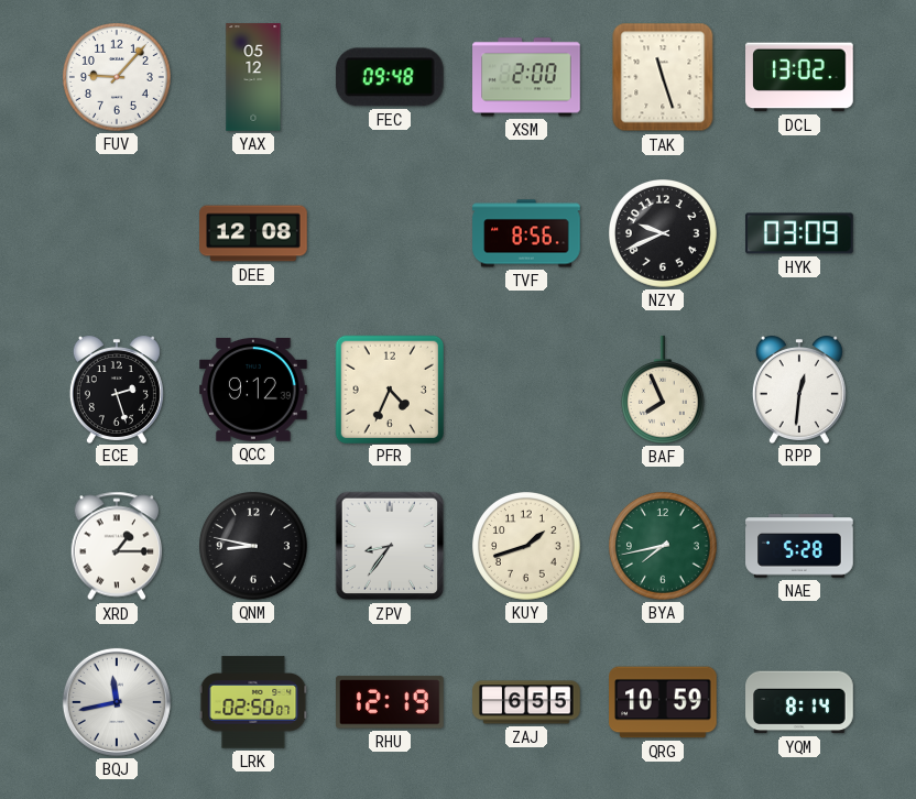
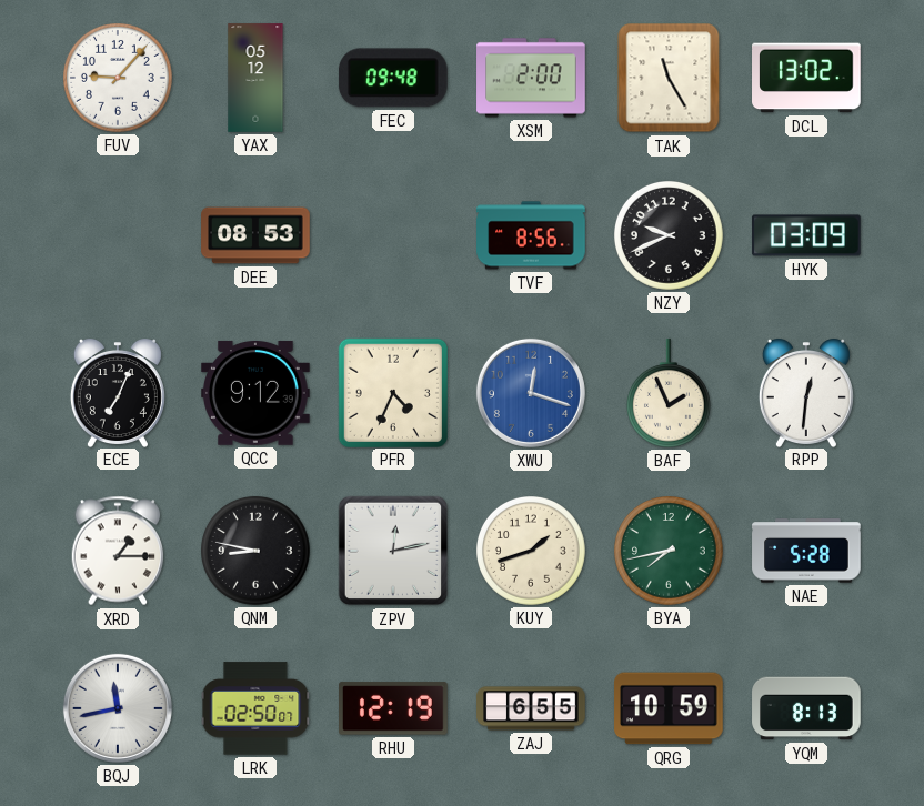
TAK: 11:27 -> 11:25 (669, 78)
DEE: 12:08 -> 08:53 (255, 235)
ECE: 2:27 -> 7:04 (118, 393)
XWU: none -> 12:18 (531, 393)
BAF: 7:56 -> 1:56 (669, 393)
ZPV: 8:36 -> 12:13 (393, 551)
YQM: 8:14 -> 8:13 (806, 708)
